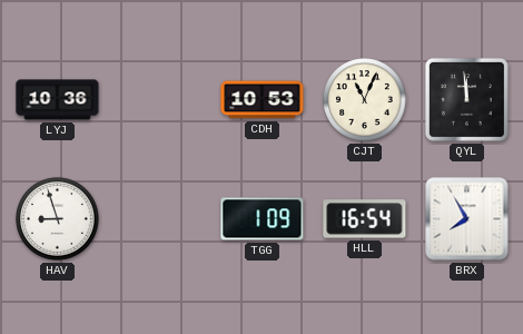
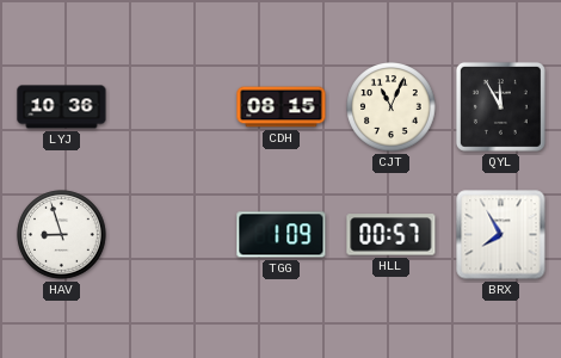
CDH: 10:53 -> 08:15 (282, 107)
QYL: 11:59 -> 11:55 (500, 106)
HLL: 16:54 -> 00:57 (392, 235)
